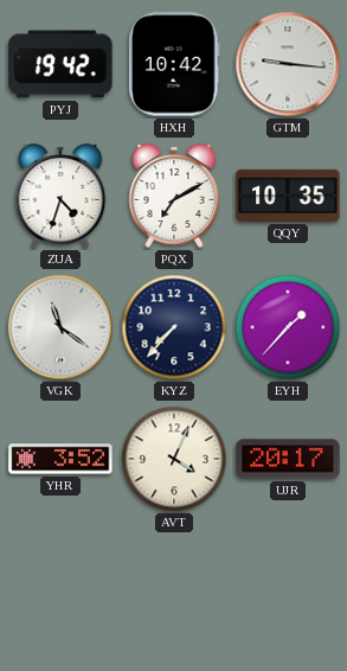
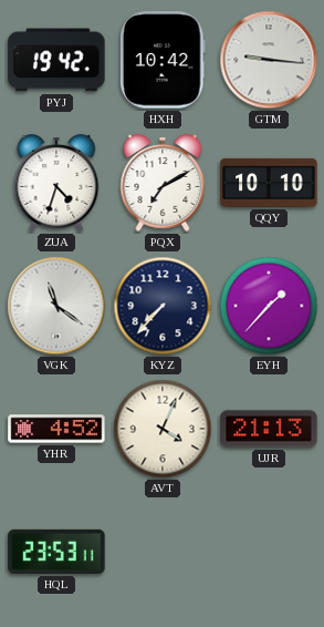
QQY: 10:35 -> 10:10 (269, 183)
YHR: 3:52 -> 4:52 (56, 429)
UJR: 20:17 -> 21:13 (269, 429)
HQL: none -> 23:53 (56, 552)
